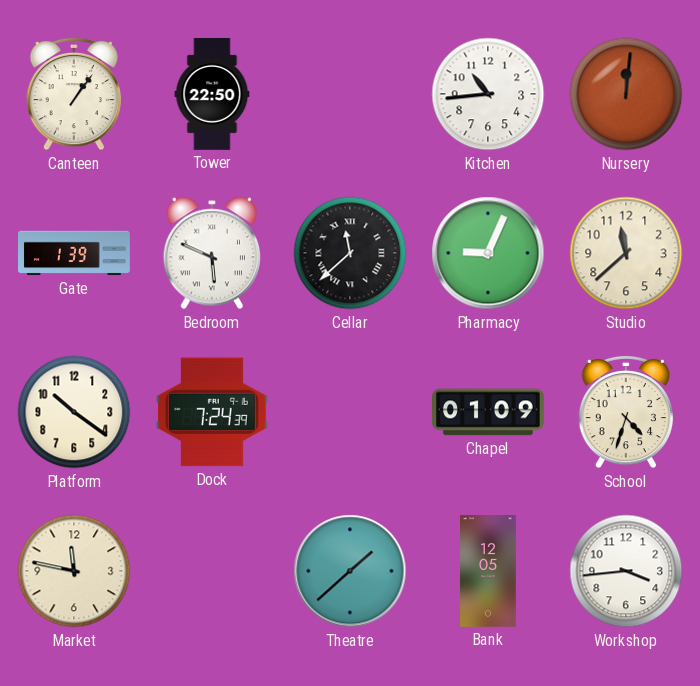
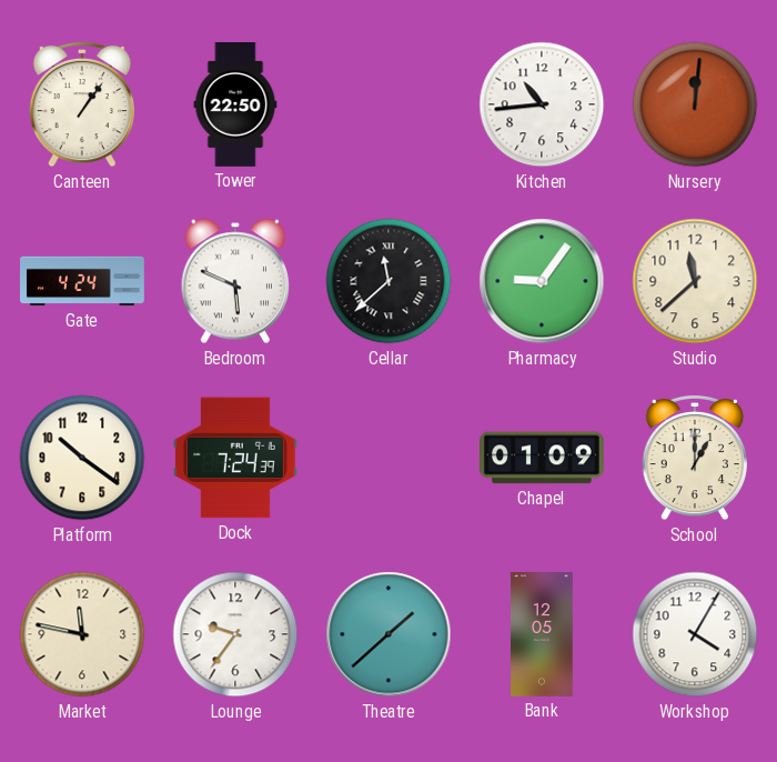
Gate: 1:39 -> 4:24 (82, 281)
Pharmacy: 9:04 -> 9:06 (542, 281)
School: 4:33 -> 1:00 (694, 458)
Lounge: none -> 9:36 (235, 634)
Workshop: 3:44 -> 4:05 (695, 634)
